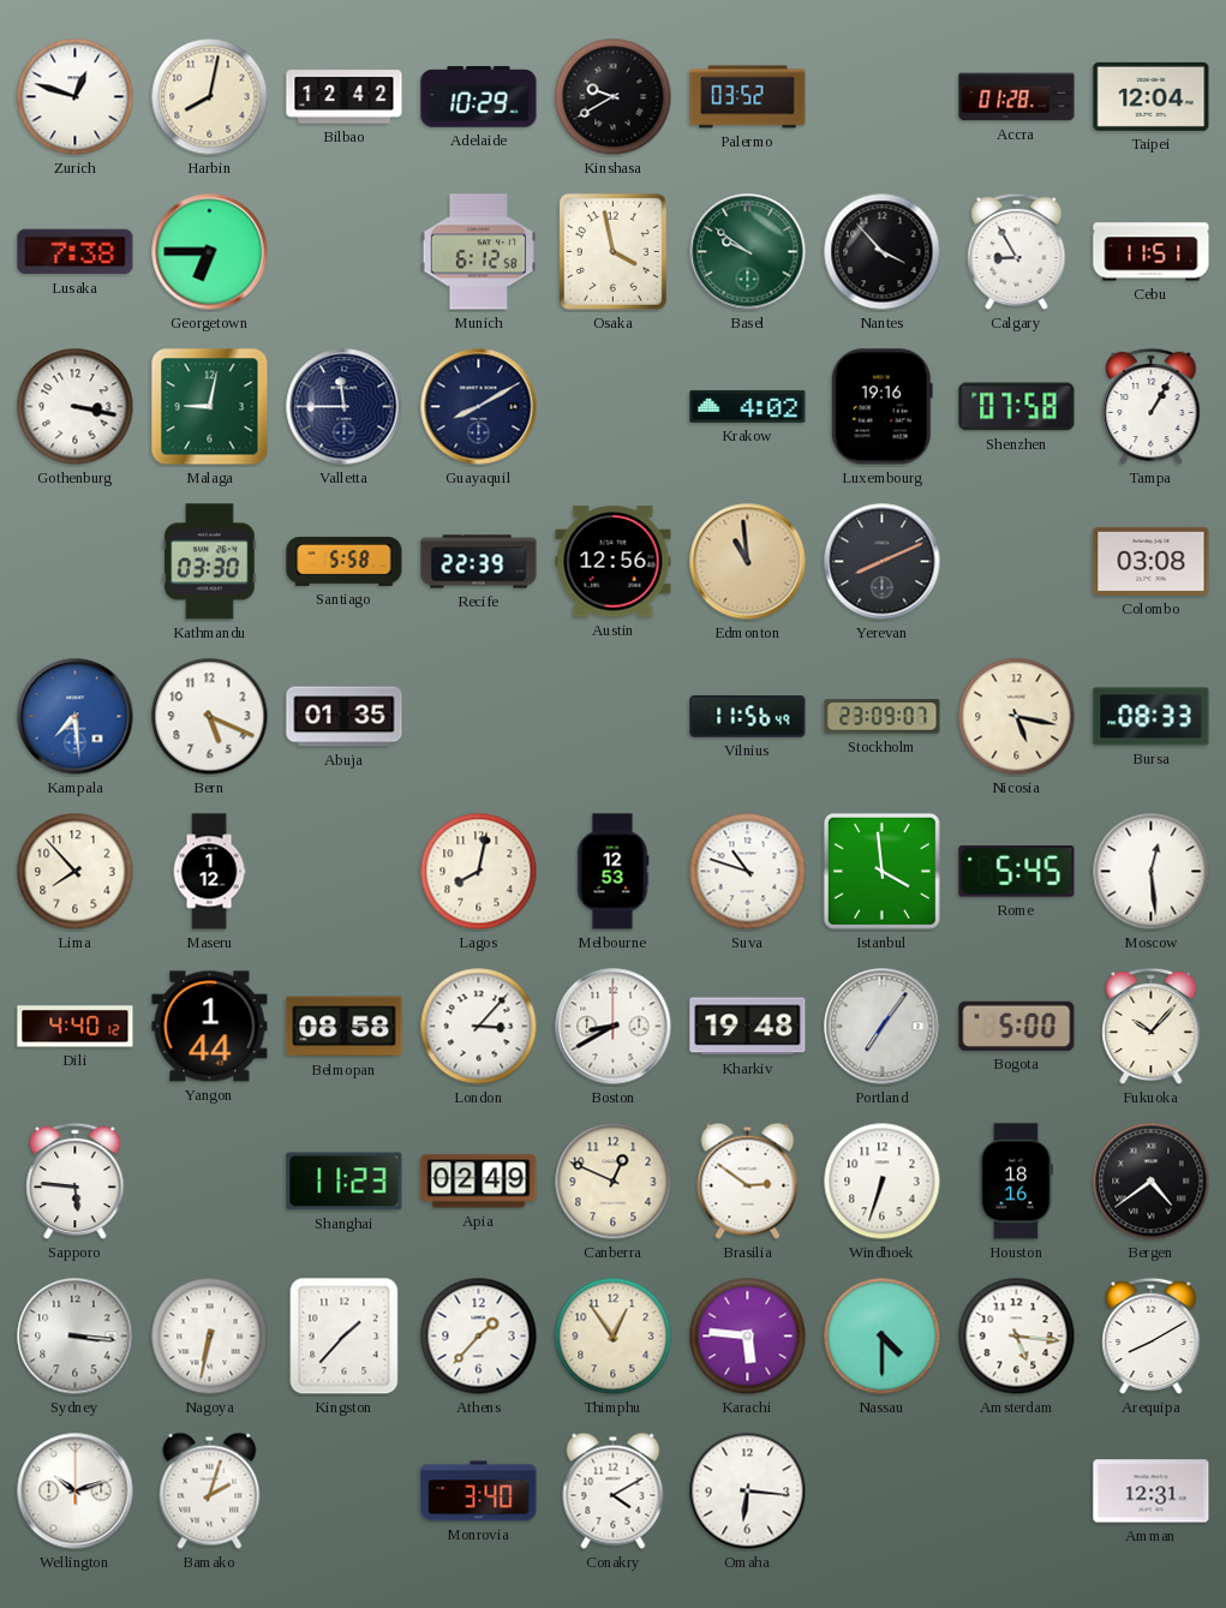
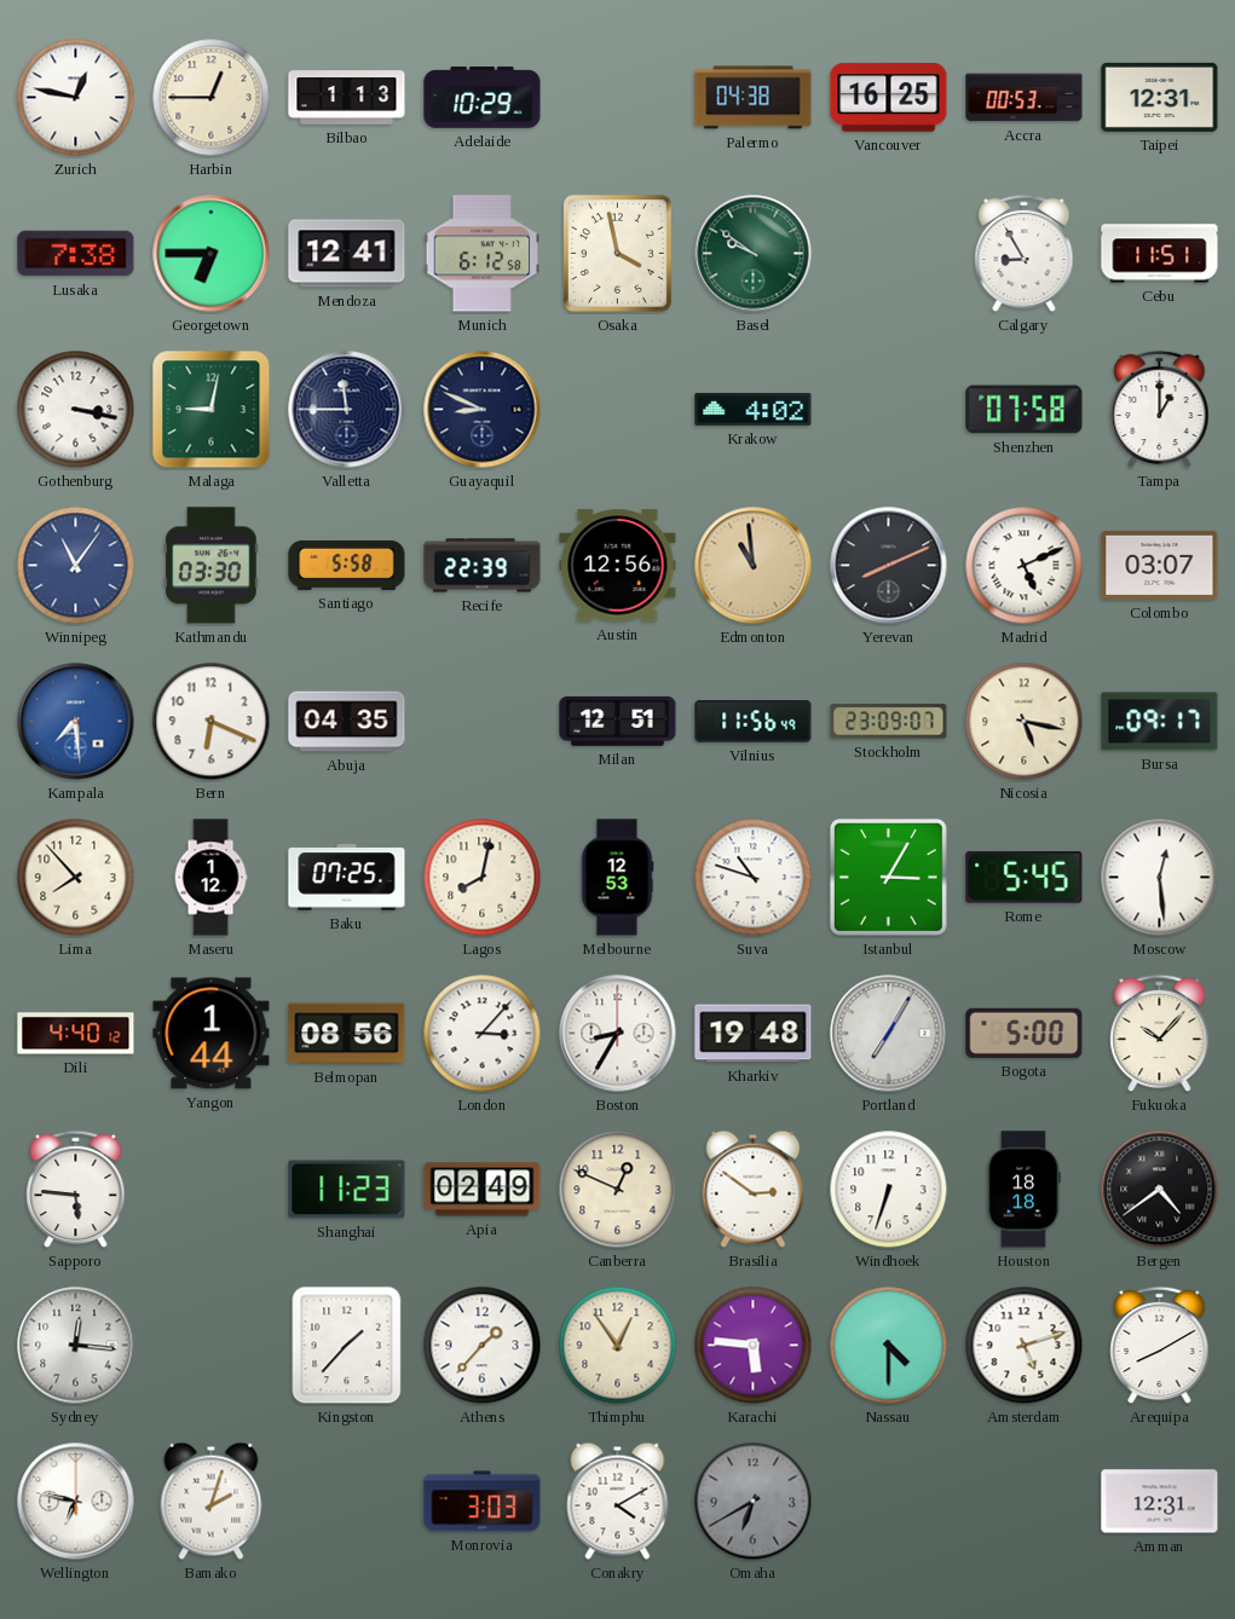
Zurich: 12:48 -> 12:47 (76, 98)
Harbin: 8:02 -> 12:45 (212, 98)
Bilbao: 12:42 -> 1:13 (347, 98)
Kinshasa: 9:40 -> none (614, 97)
Palermo: 03:52 -> 04:38 (754, 98)
Vancouver: none -> 16:25 (889, 98)
Accra: 01:28 -> 00:53 (1025, 98)
Taipei: 12:04 -> 12:31 (1160, 97)
Mendoza: none -> 12:41 (347, 254)
Nantes: 3:53 -> none (883, 252)
Guayaquil: 8:10 -> 8:49 (483, 410)
Luxembourg: 19:16 -> none (881, 407)
Tampa: 1:05 -> 1:00 (1160, 410)
Winnipeg: none -> 11:06 (76, 566)
Madrid: none -> 5:11 (1025, 566)
Colombo: 03:08 -> 03:07 (1160, 565)
Bern: 5:19 -> 6:19 (212, 722)
Abuja: 01:35 -> 04:35 (347, 722)
Milan: none -> 12:51 (618, 721)
Bursa: 08:33 -> 09:17 (1160, 722)
Baku: none -> 07:25 (347, 878)
Istanbul: 3:59 -> 3:05 (888, 877)
Belmopan: 08:58 -> 08:56 (347, 1034)
Boston: 8:40 -> 8:35 (618, 1034)
Portland: 7:06 -> 7:05 (889, 1034)
Houston: 18:16 -> 18:18 (1023, 1190)
Sydney: 3:16 -> 12:16 (76, 1346)
Nagoya: 6:32 -> none (210, 1337)
Amsterdam: 5:16 -> 5:12 (1025, 1346)
Wellington: 10:12 -> 6:47 (76, 1502)
Monrovia: 3:40 -> 3:03 (483, 1502)
Omaha: 6:16 -> 6:40 (754, 1502)
Omaha dial: white -> grey (754, 1502)
